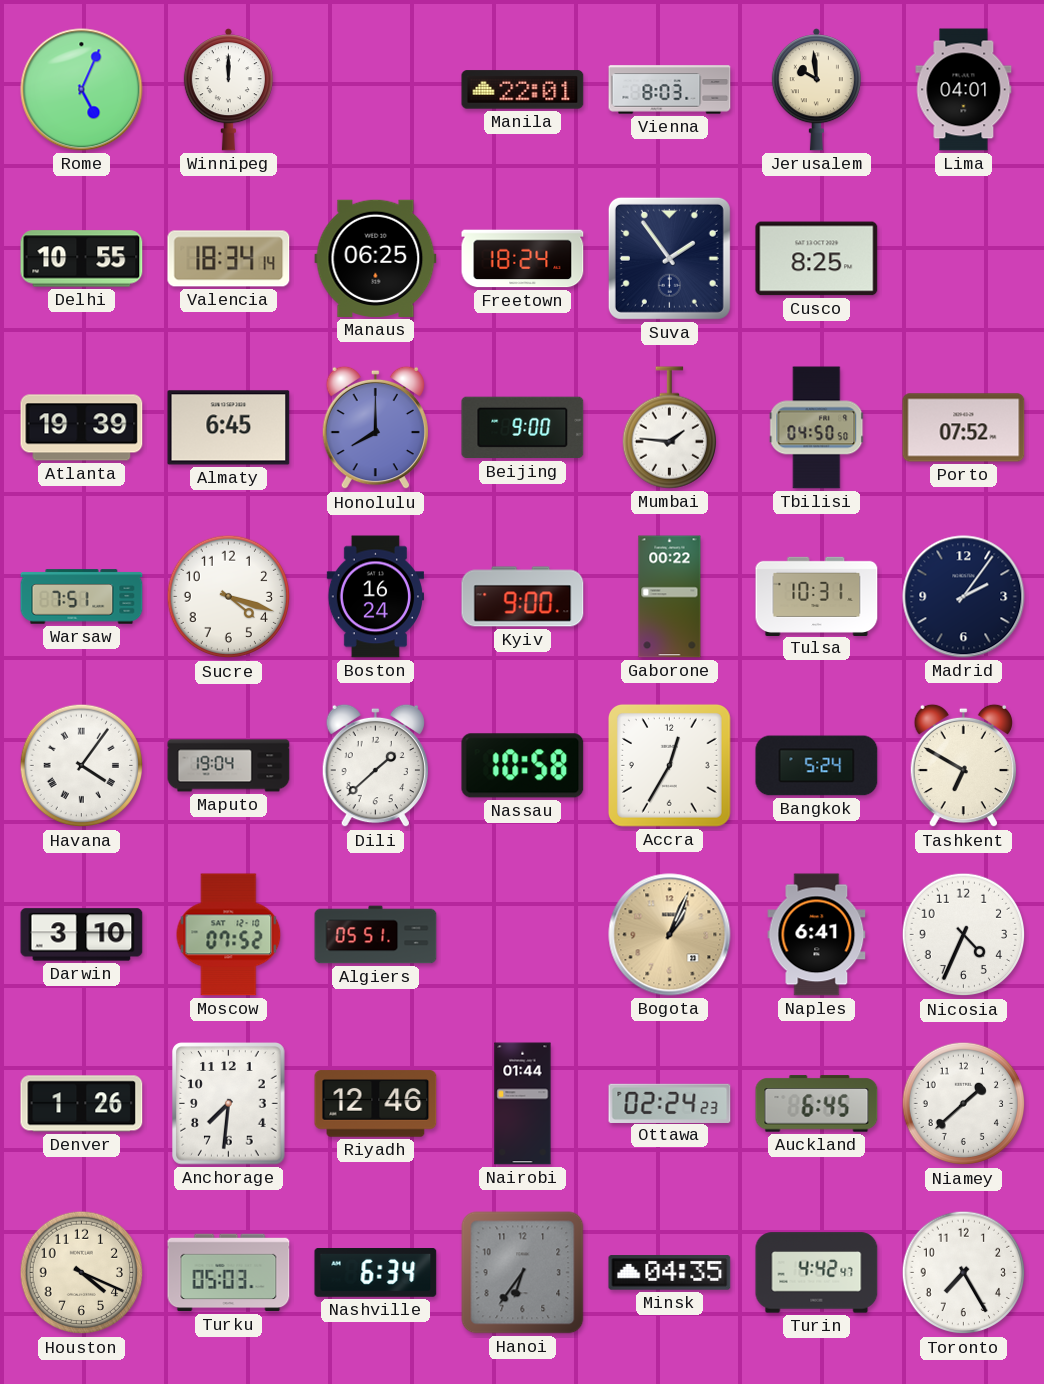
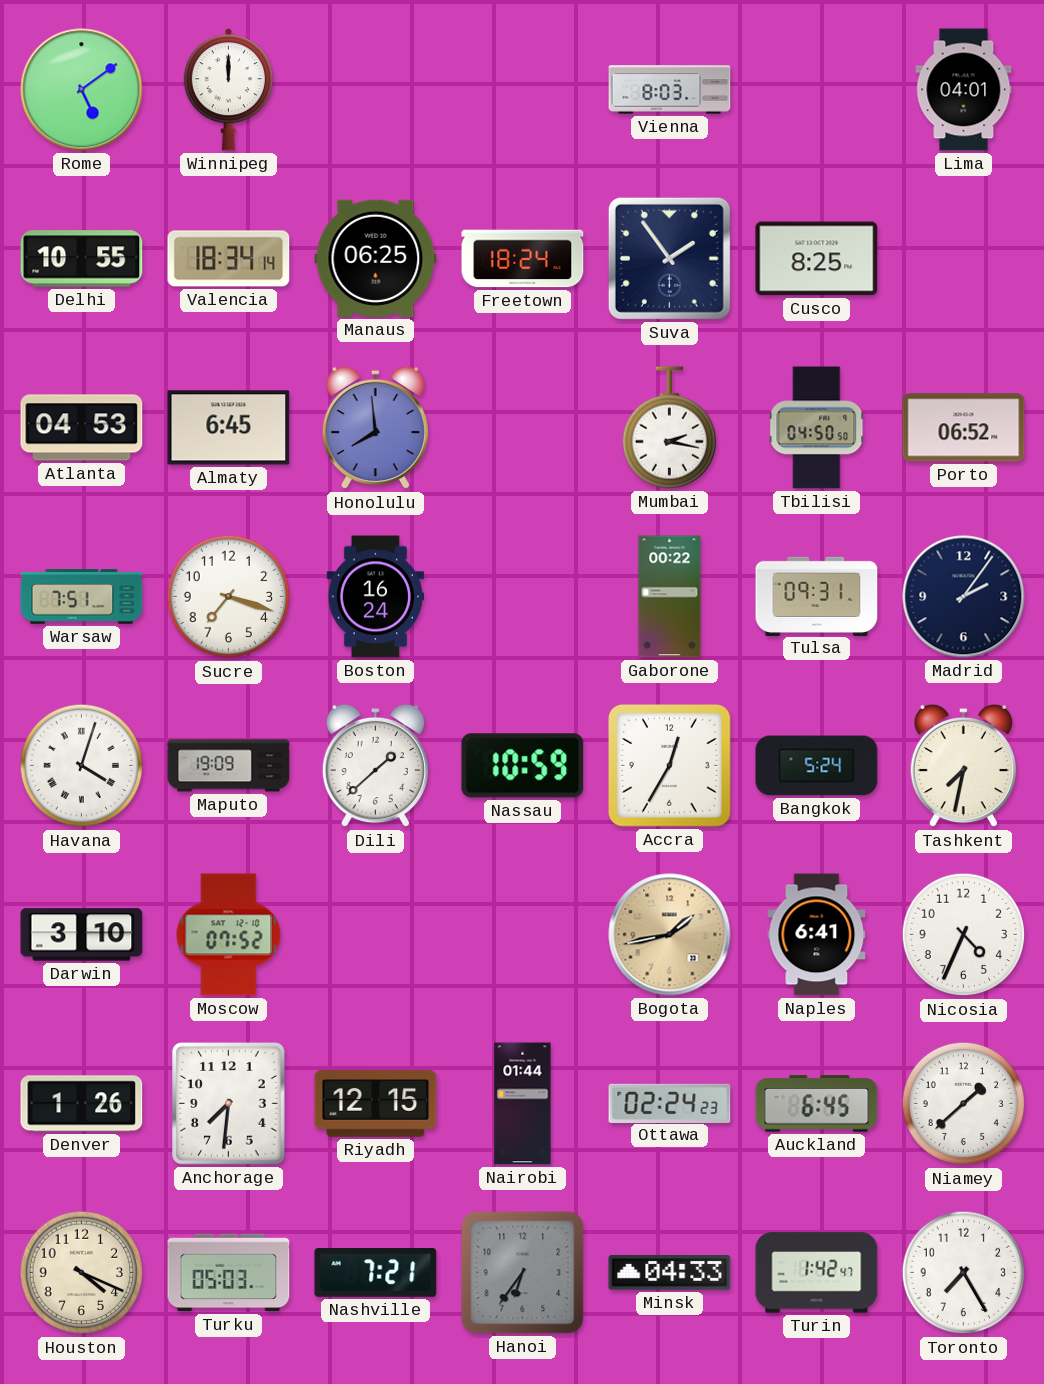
Rome: 5:04 -> 5:09 (82, 90)
Manila: 22:01 -> none (523, 90)
Jerusalem: 9:59 -> none (816, 90)
Atlanta: 19:39 -> 04:53 (82, 428)
Honolulu: 8:00 -> 7:59 (375, 428)
Beijing: 9:00 -> none (523, 428)
Mumbai: 1:46 -> 2:17 (669, 428)
Porto: 07:52 -> 06:52 (964, 428)
Sucre: 4:18 -> 7:18 (229, 597)
Kyiv: 9:00 -> none (523, 597)
Tulsa: 10:31 -> 09:31 (817, 596)
Havana: 4:06 -> 4:03 (82, 766)
Maputo: 19:04 -> 19:09 (229, 766)
Nassau: 10:58 -> 10:59 (523, 766)
Tashkent: 6:50 -> 7:32 (963, 766)
Algiers: 05:51 -> none (376, 935)
Bogota: 1:04 -> 1:43 (670, 935)
Riyadh: 12:46 -> 12:15 (376, 1104)
Nashville: 6:34 -> 7:21 (376, 1273)
Minsk: 04:35 -> 04:33 (670, 1273)
Turin: 4:42 -> 1:42 (817, 1273)
